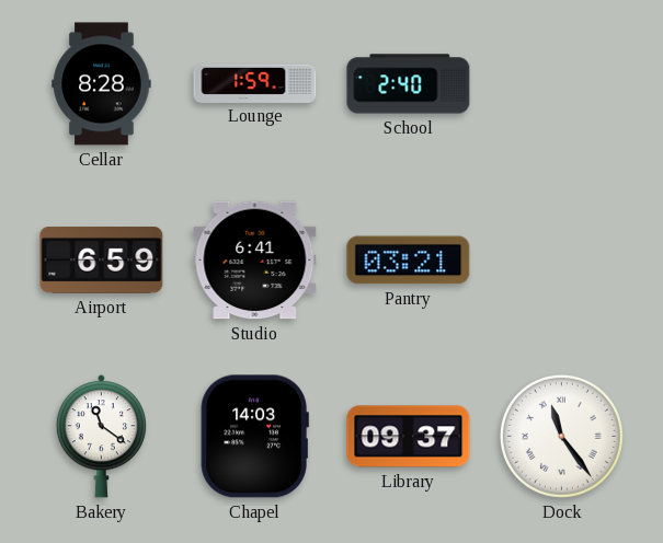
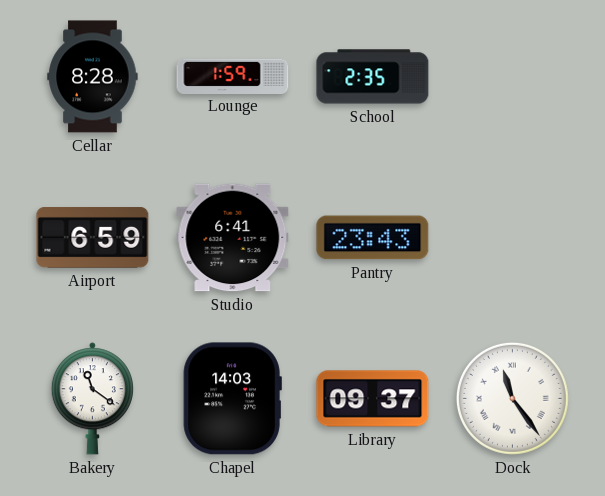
School: 2:40 -> 2:35 (373, 77)
Pantry: 03:21 -> 23:43 (373, 238)
